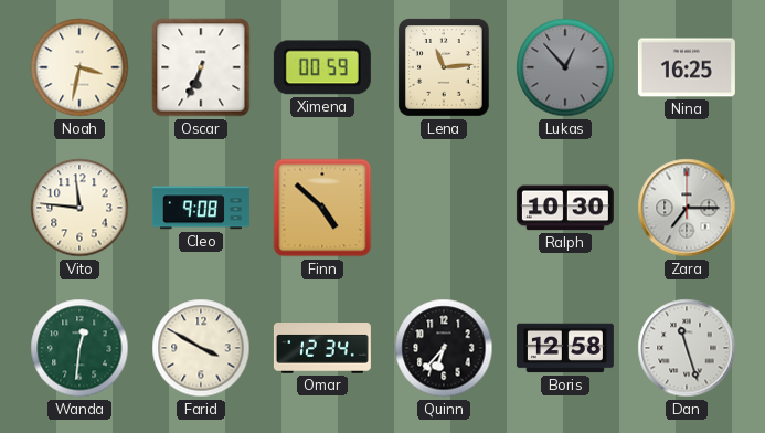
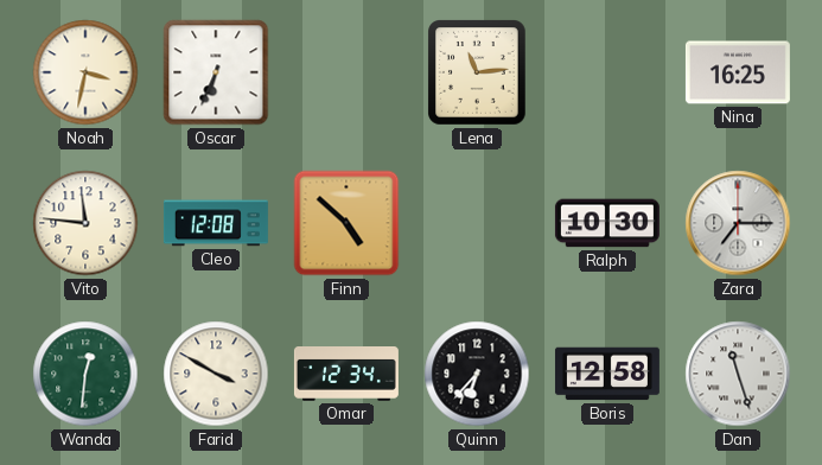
Ximena: 00:59 -> none (322, 67)
Lukas: 12:53 -> none (565, 67)
Cleo: 9:08 -> 12:08 (216, 223)
